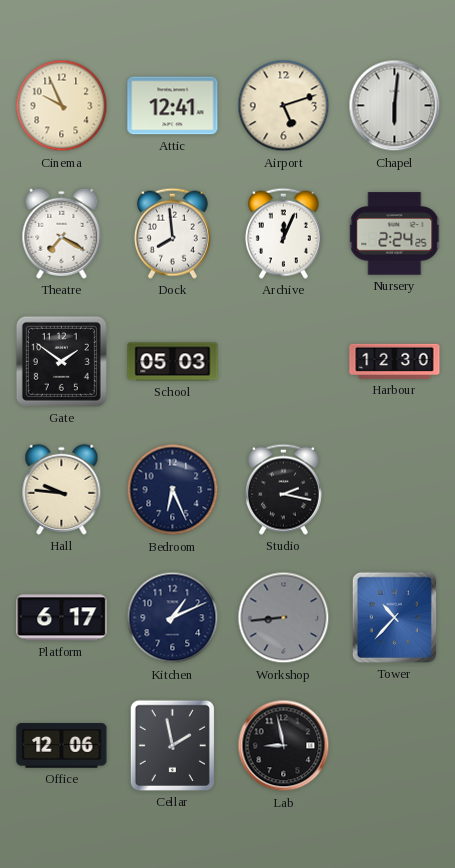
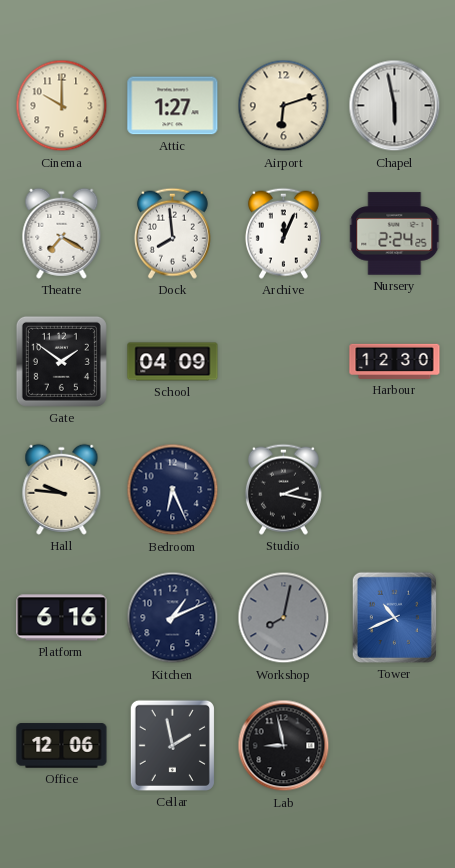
Cinema: 9:56 -> 10:00 (62, 106)
Attic: 12:41 -> 1:27 (173, 106)
Airport: 5:12 -> 6:12 (284, 106)
Chapel: 6:01 -> 5:58 (395, 106)
School: 05:03 -> 04:09 (173, 362)
Platform: 6:17 -> 6:16 (62, 618)
Workshop: 8:44 -> 8:02 (284, 618)
Tower: 10:37 -> 10:41 (394, 617)
